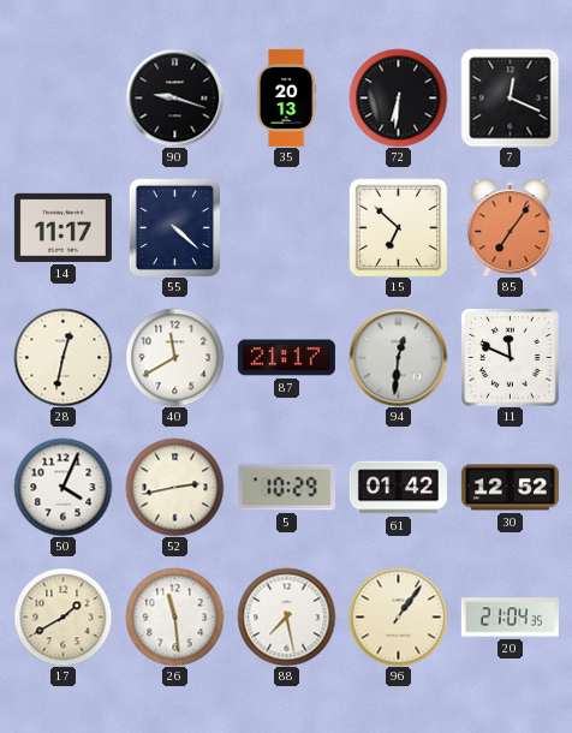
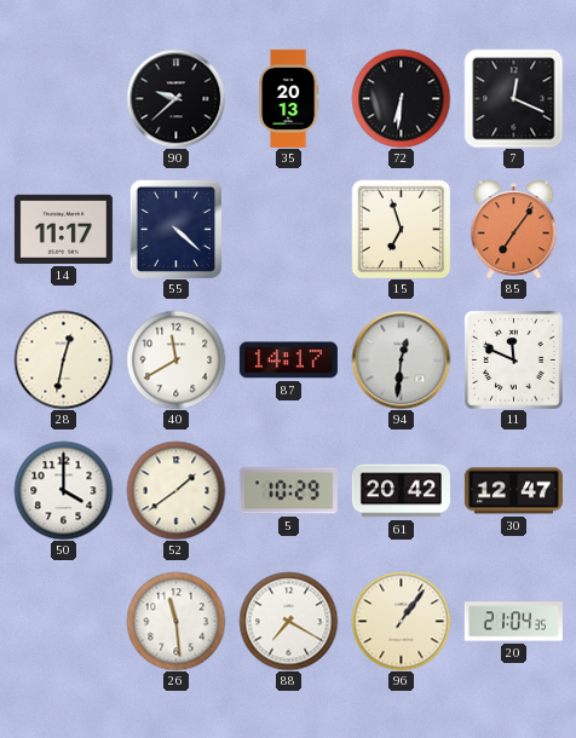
90: 9:18 -> 9:38 (175, 98)
15: 6:52 -> 6:57 (401, 229)
87: 21:17 -> 14:17 (288, 361)
50: 4:04 -> 4:00 (63, 490)
52: 2:43 -> 1:39 (175, 490)
61: 01:42 -> 20:42 (401, 491)
30: 12:52 -> 12:47 (513, 491)
17: 1:40 -> none (62, 616)
88: 7:28 -> 7:20 (288, 621)
